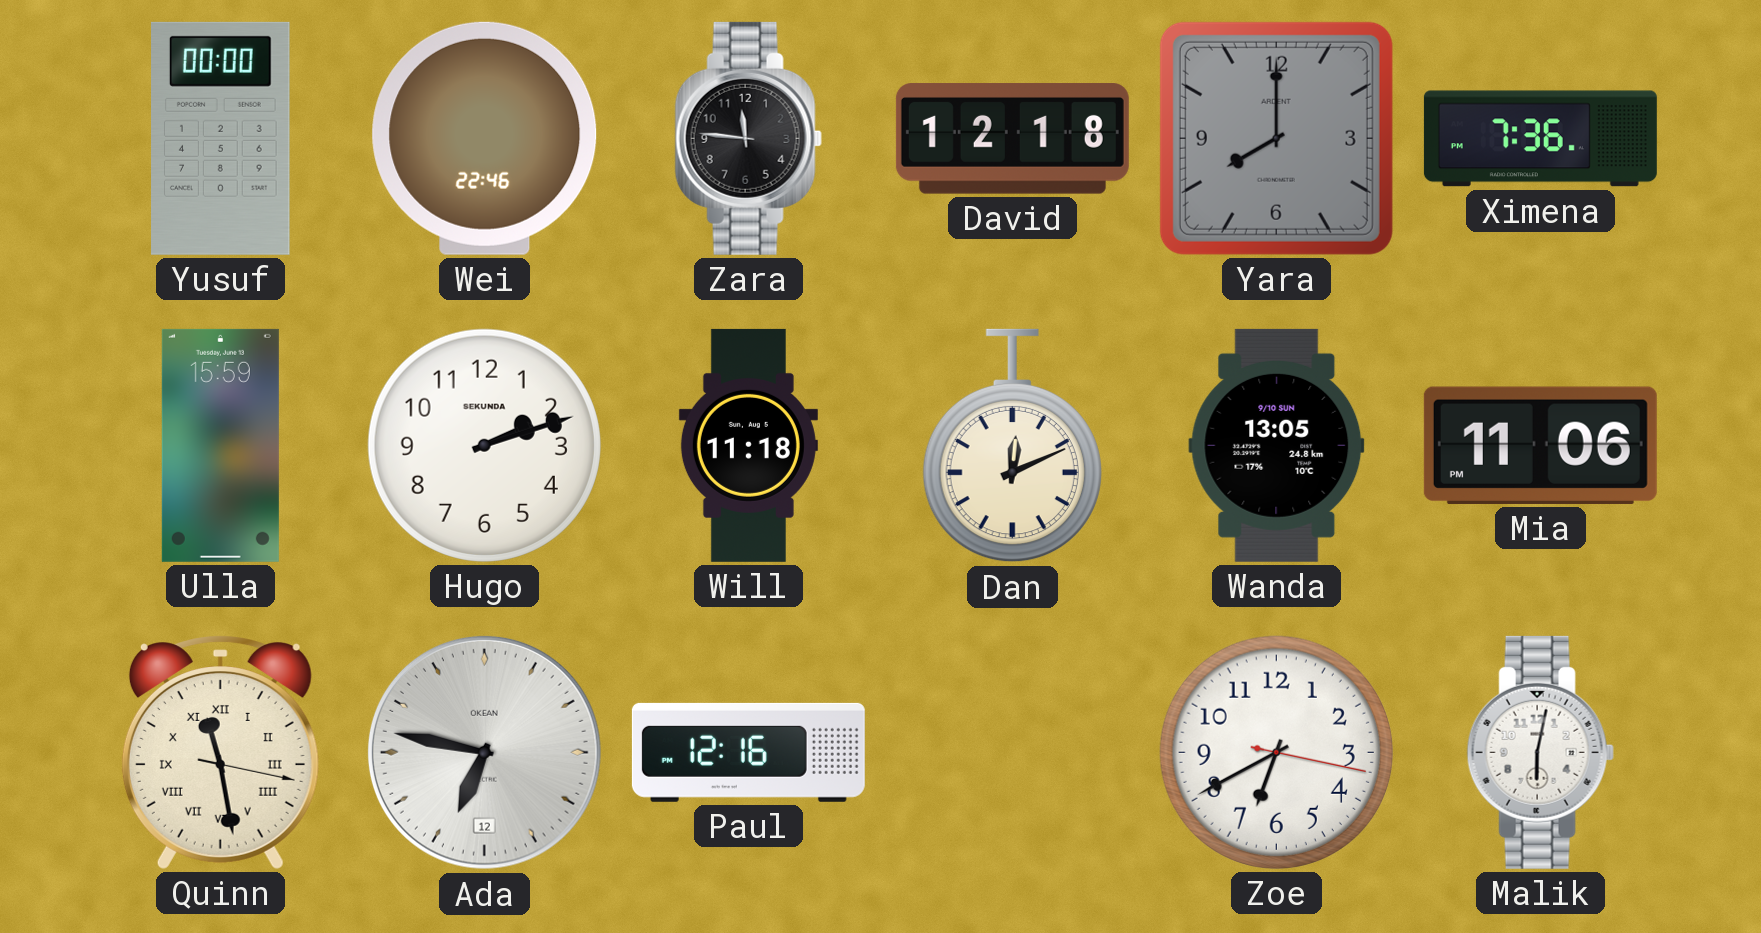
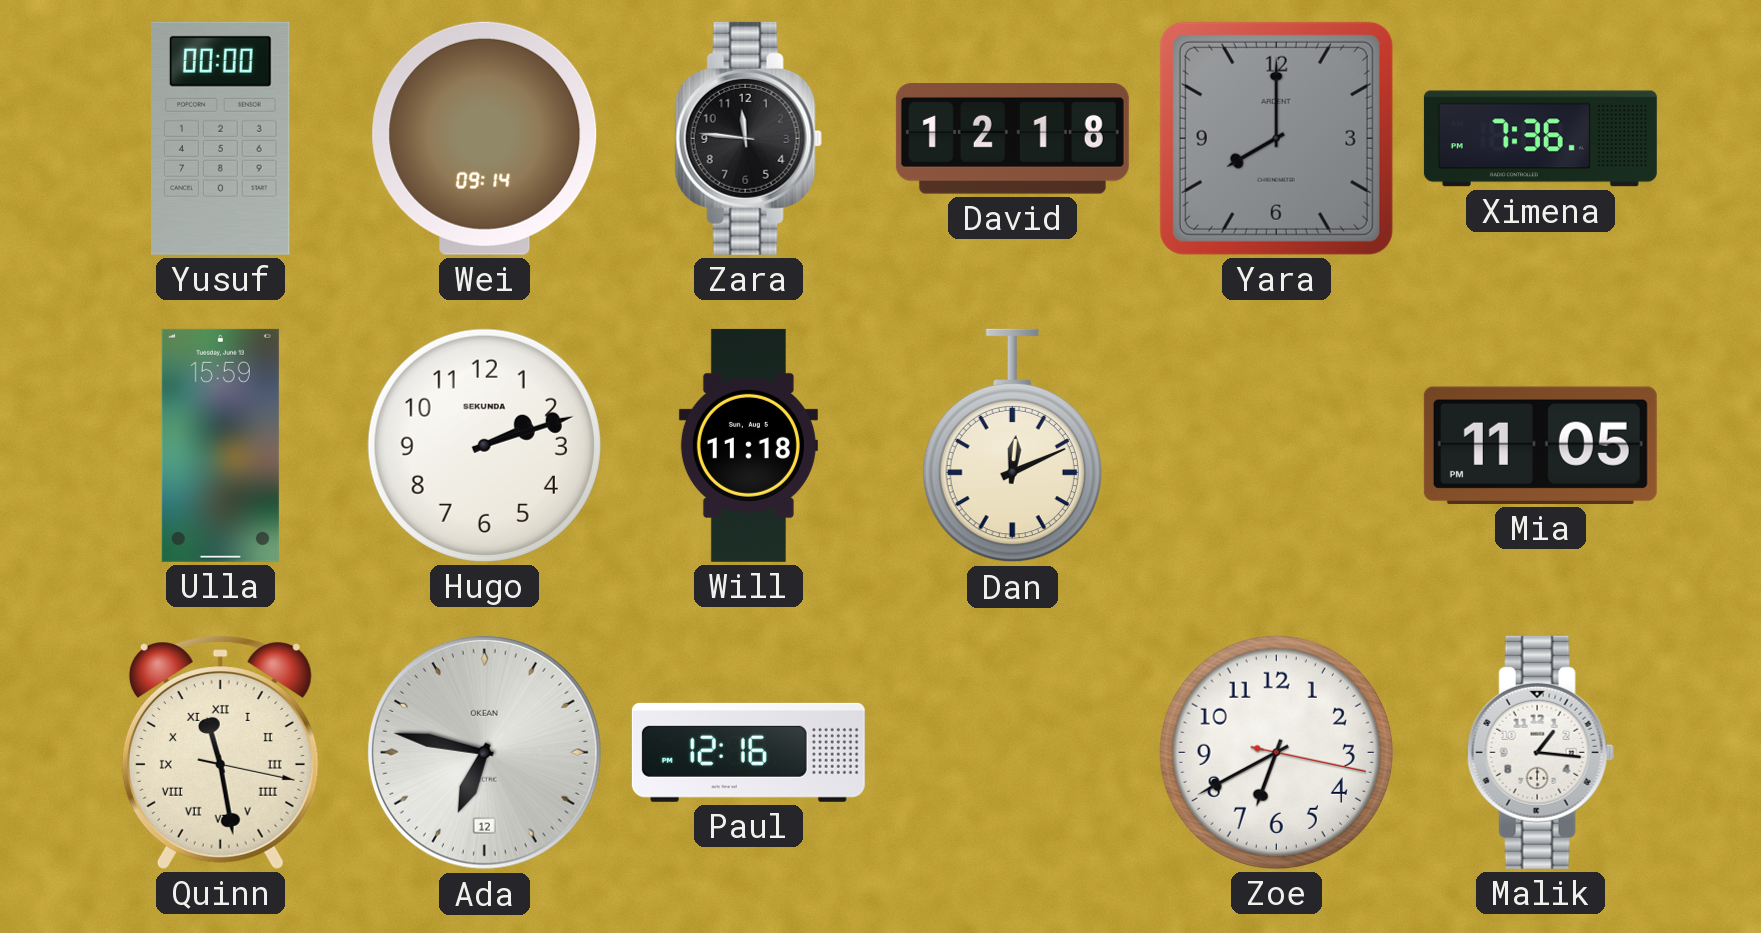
Wei: 22:46 -> 09:14 (485, 138)
Wanda: 13:05 -> none (1277, 445)
Mia: 11:06 -> 11:05 (1540, 445)
Malik: 6:02 -> 1:16 (1540, 752)
